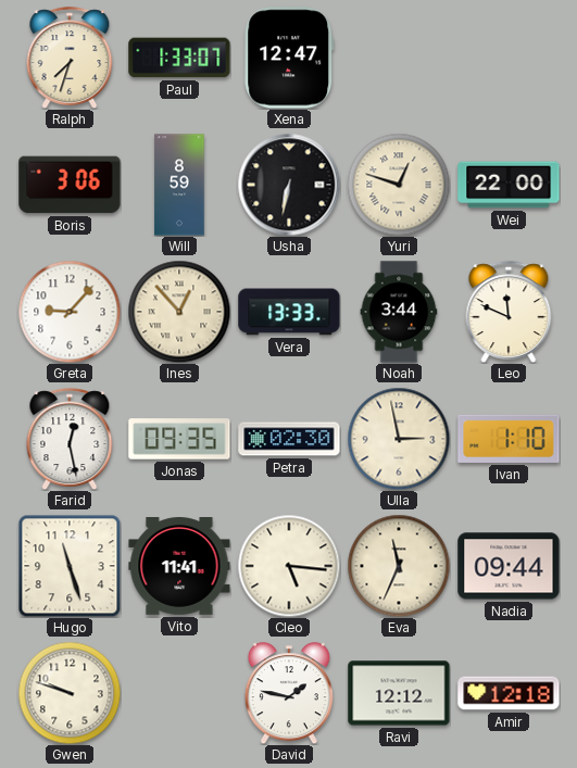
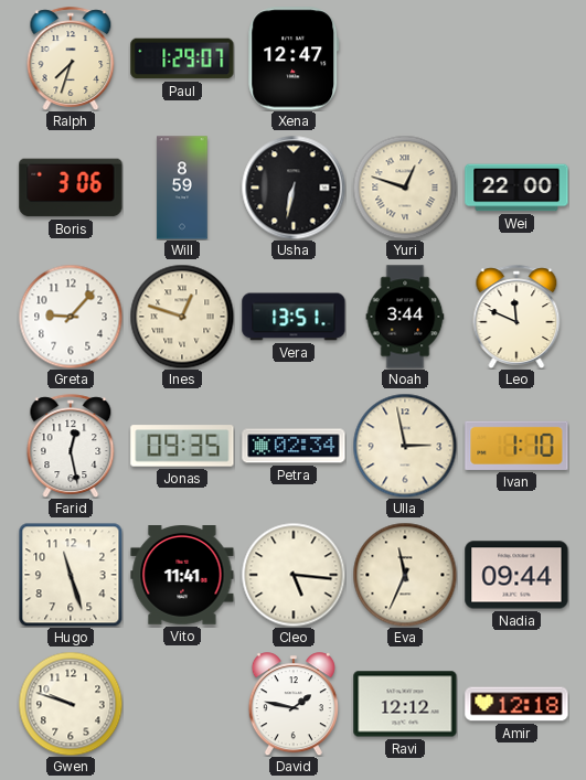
Paul: 1:33 -> 1:29 (182, 58)
Ines: 12:53 -> 12:48 (182, 317)
Vera: 13:33 -> 13:51 (294, 317)
Petra: 02:30 -> 02:34 (294, 446)
